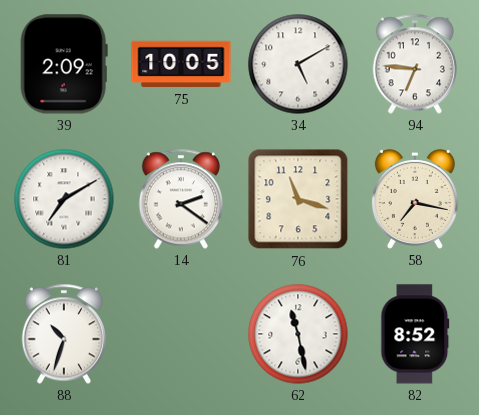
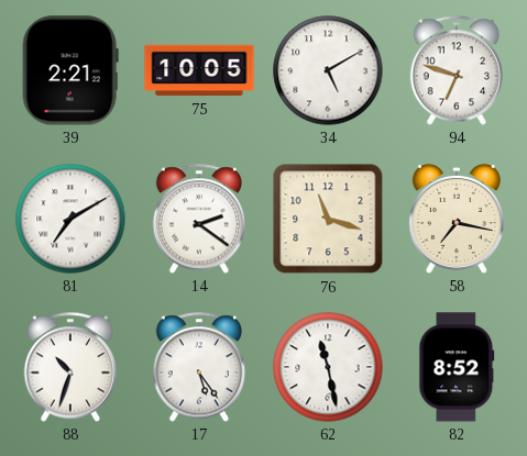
39: 2:09 -> 2:21 (70, 70)
94: 6:46 -> 6:48 (455, 70)
17: none -> 5:24 (198, 367)
